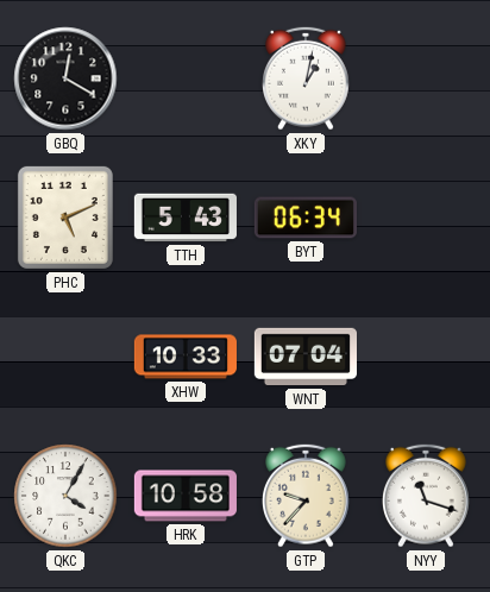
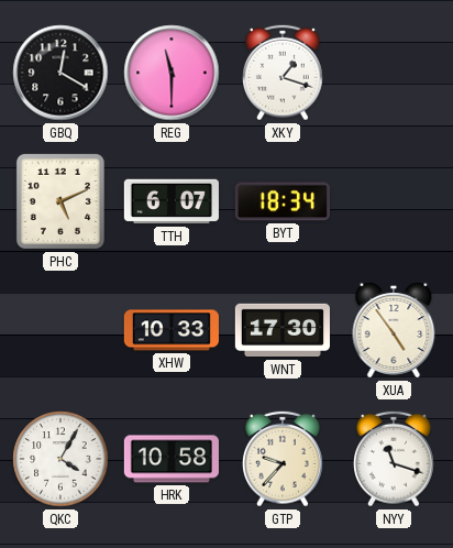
REG: none -> 11:30 (172, 73)
XKY: 1:02 -> 1:18 (284, 73)
TTH: 5:43 -> 6:07 (172, 201)
BYT: 06:34 -> 18:34 (283, 201)
WNT: 07:04 -> 17:30 (281, 330)
XUA: none -> 4:54 (394, 330)
